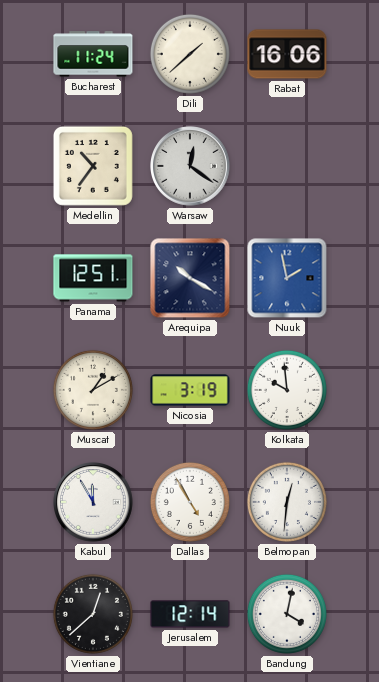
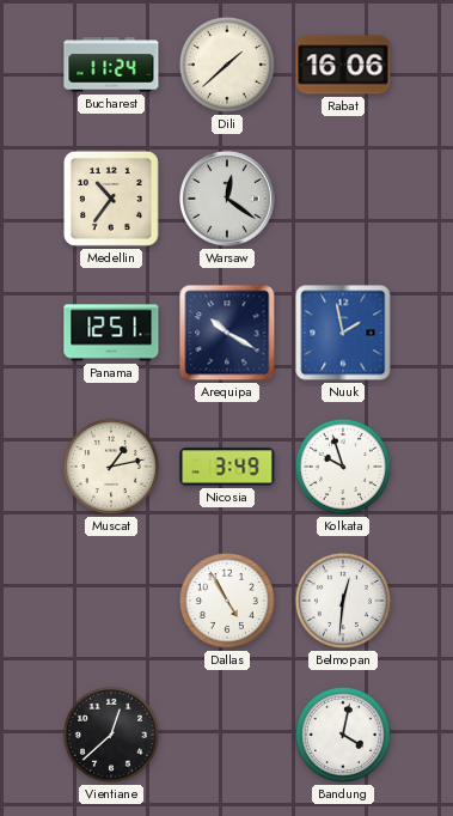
Muscat: 1:10 -> 1:13 (111, 467)
Nicosia: 3:19 -> 3:49 (227, 467)
Kolkata: 9:59 -> 9:57 (343, 467)
Kabul: 11:55 -> none (94, 503)
Jerusalem: 12:14 -> none (190, 614)
